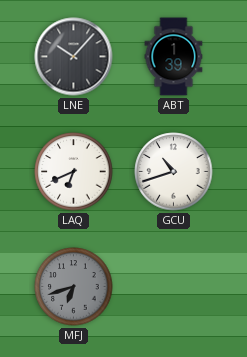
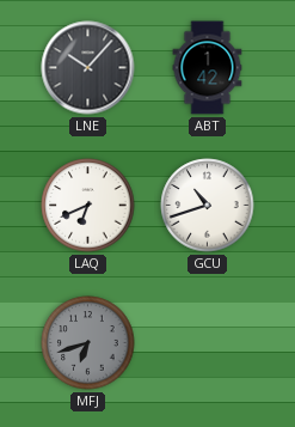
ABT: 1:39 -> 1:42 (208, 68)
